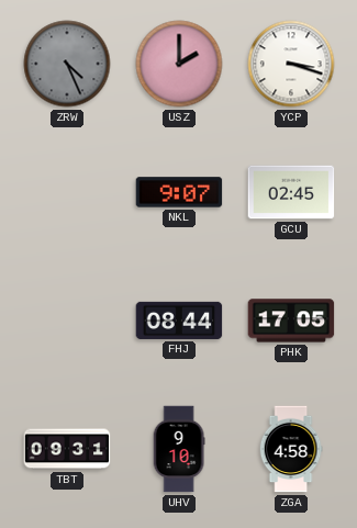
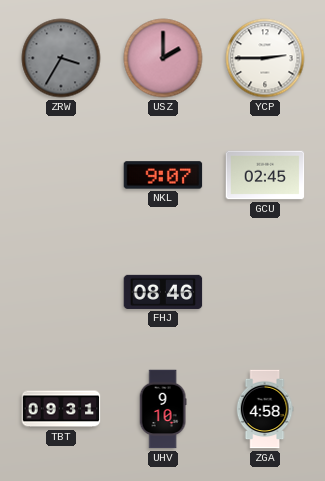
ZRW: 4:26 -> 3:35 (61, 58)
YCP: 3:18 -> 2:45 (265, 58)
FHJ: 08:44 -> 08:46 (163, 292)
PHK: 17:05 -> none (291, 321)
